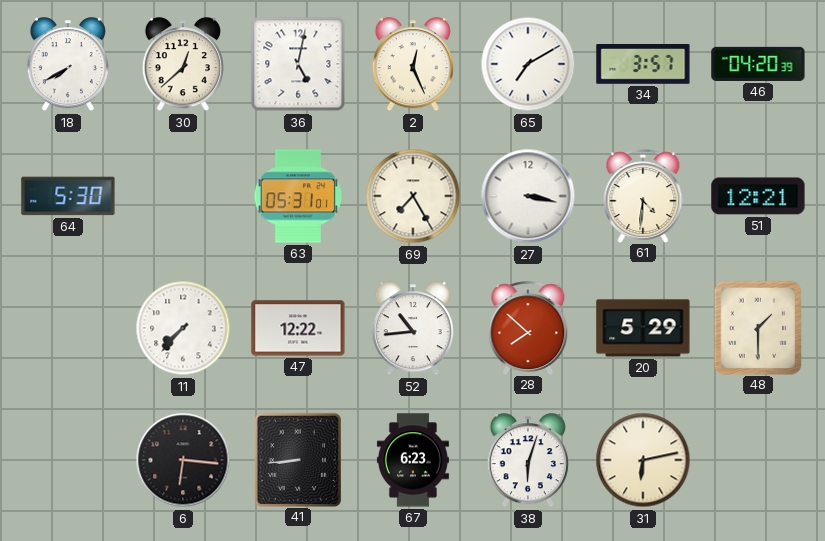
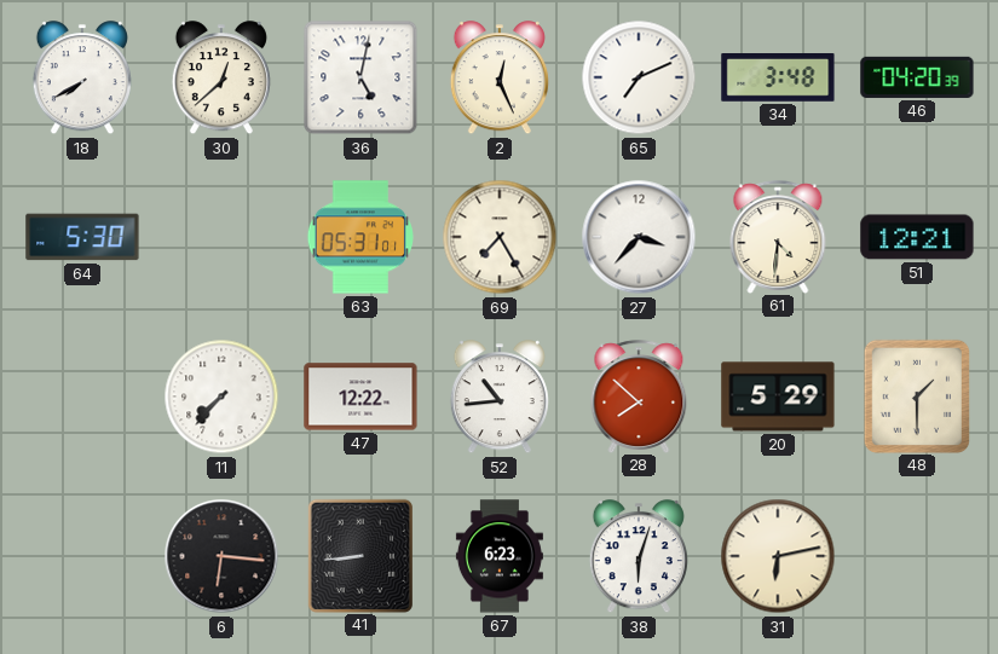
65: 7:10 -> 7:11 (639, 77)
34: 3:57 -> 3:48 (778, 79)
27: 3:17 -> 3:37 (639, 237)
